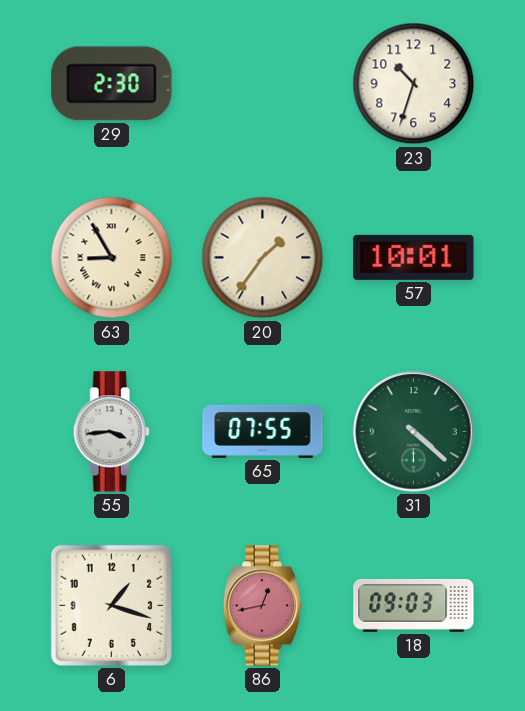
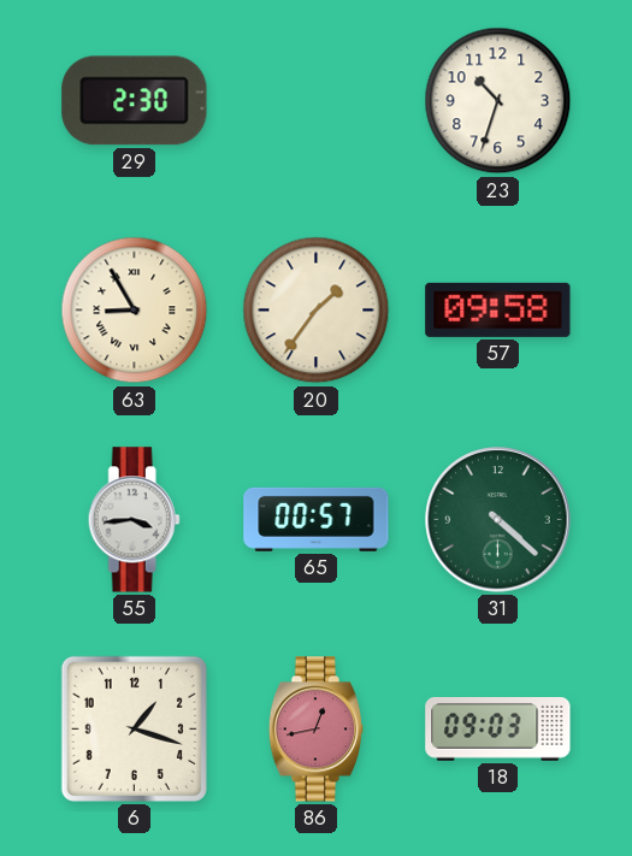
57: 10:01 -> 09:58 (498, 309)
65: 07:55 -> 00:57 (317, 519)
